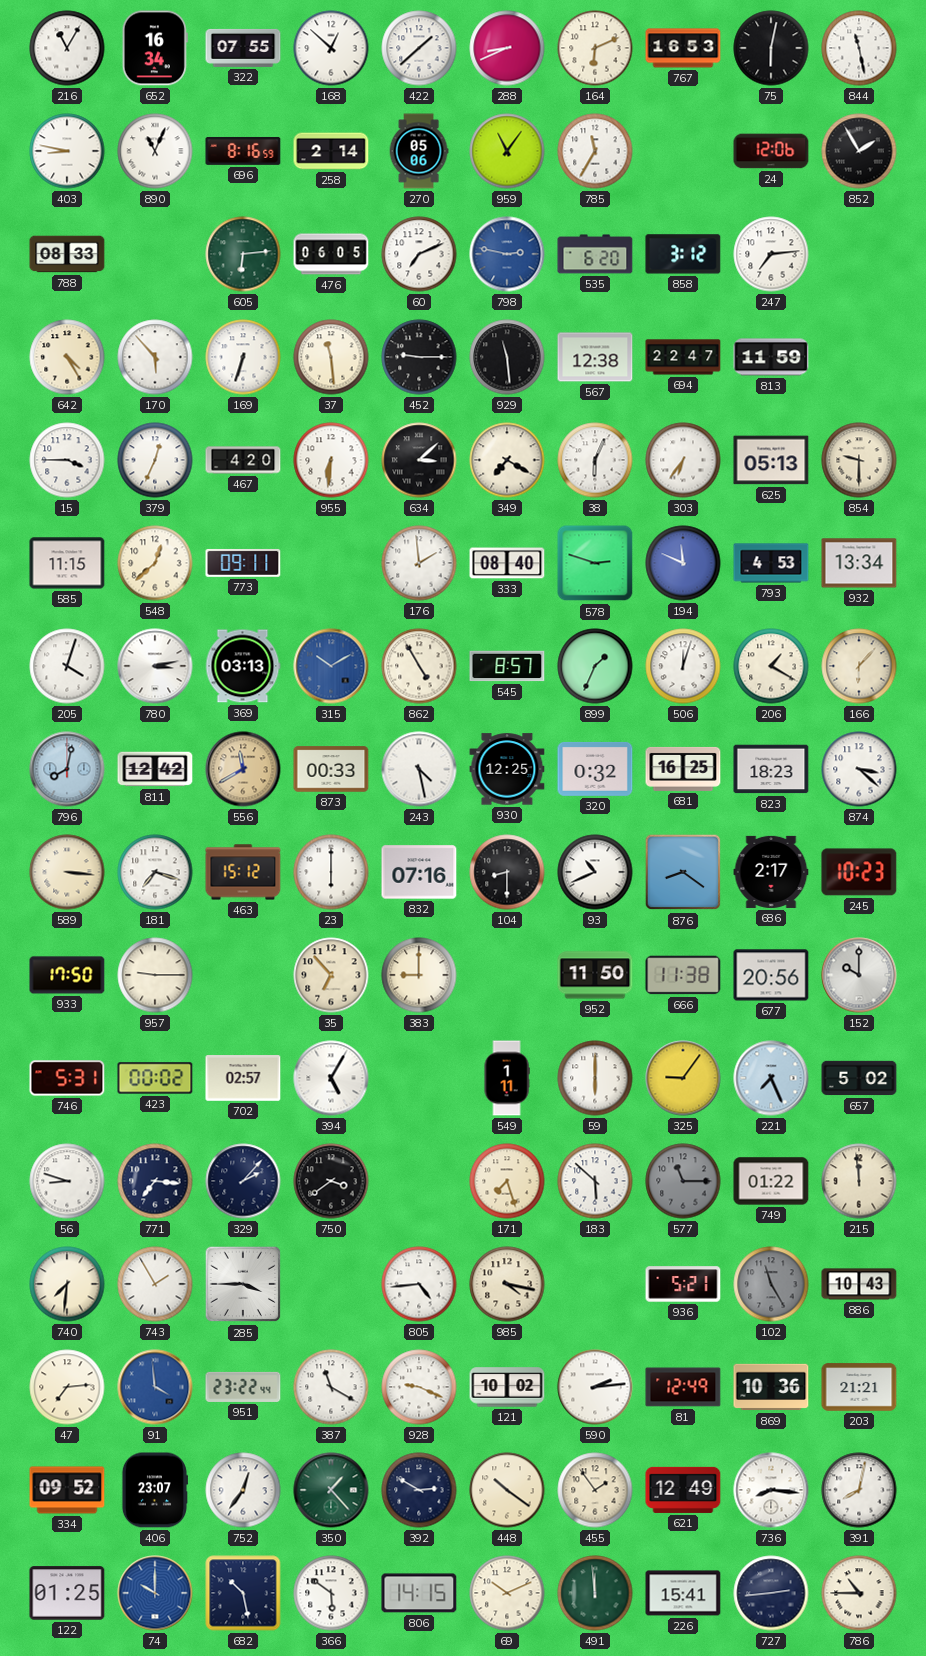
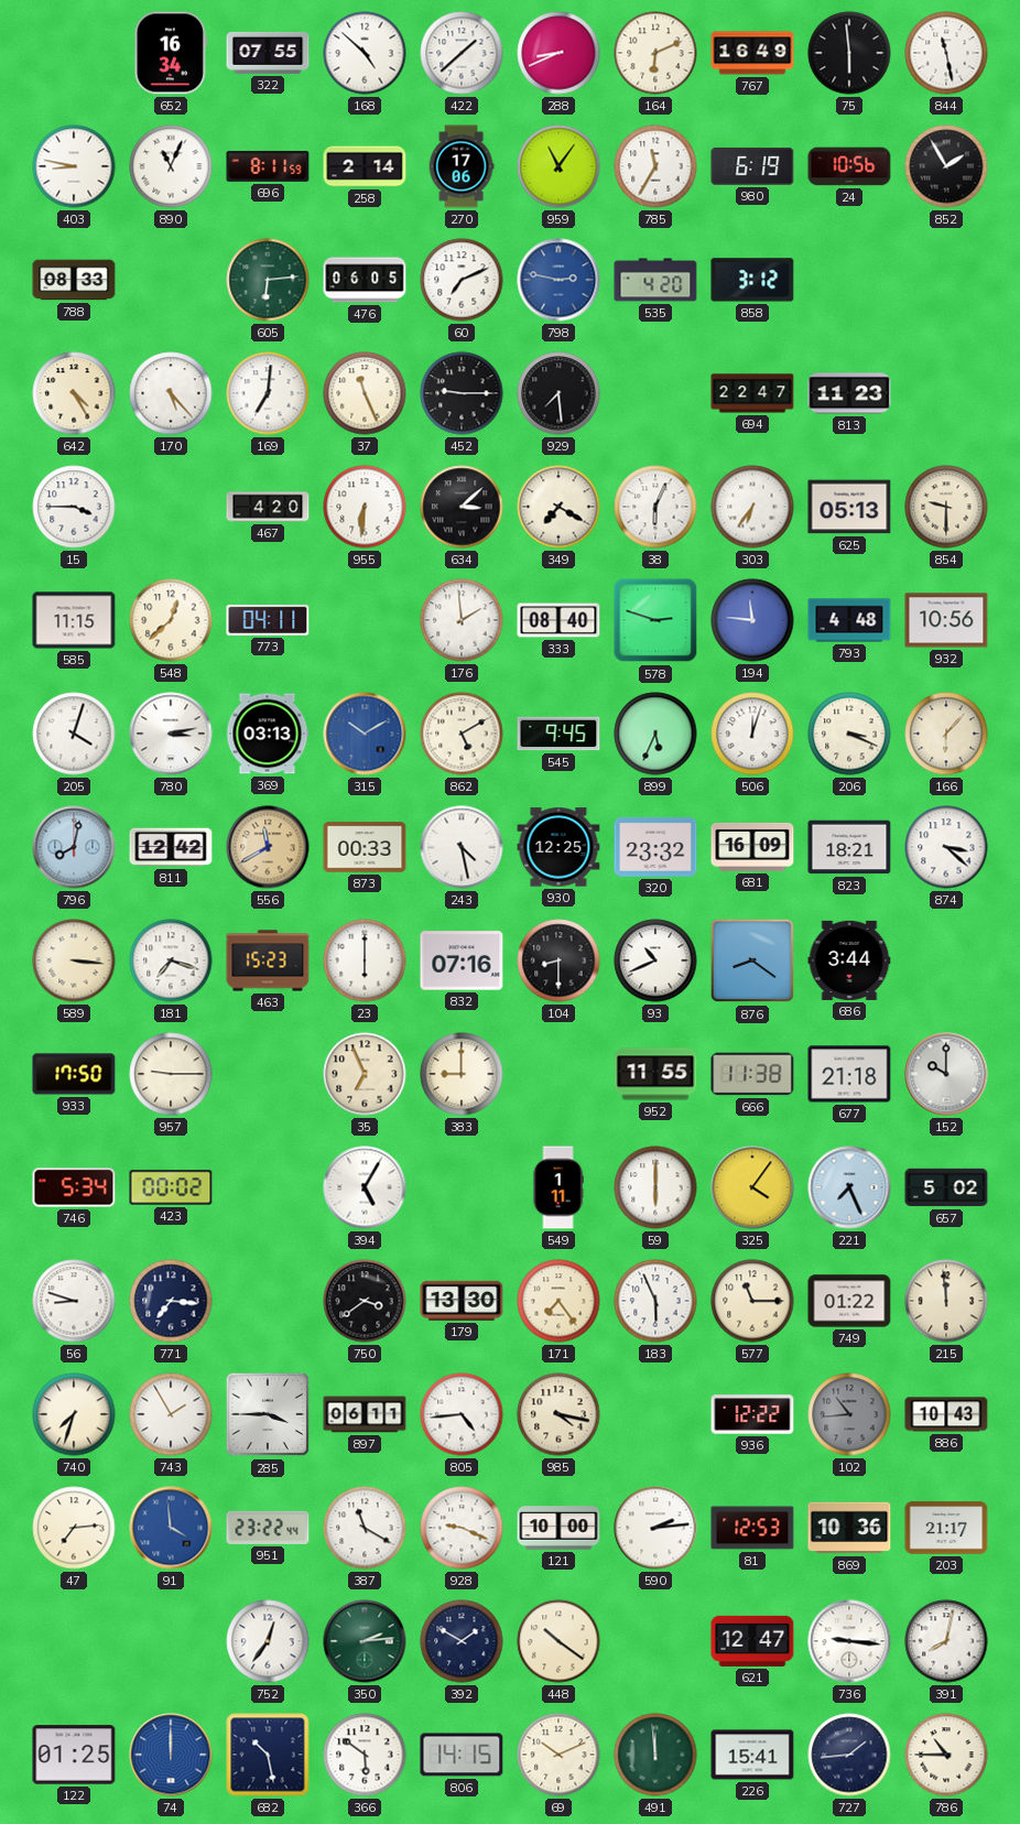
216: 11:05 -> none (67, 48)
168: 12:52 -> 4:52 (365, 53)
767: 16:53 -> 16:49 (752, 53)
75: 6:02 -> 5:59 (849, 53)
696: 8:16 -> 8:11 (268, 166)
270: 05:06 -> 17:06 (462, 166)
980: none -> 6:19 (752, 166)
24: 12:06 -> 10:56 (849, 166)
535: 6:20 -> 4:20 (655, 280)
247: 7:14 -> none (771, 254)
170: 5:53 -> 5:23 (171, 393)
169: 6:33 -> 7:01 (268, 393)
37: 11:29 -> 11:26 (365, 393)
929: 11:29 -> 7:29 (558, 393)
567: 12:38 -> none (595, 357)
813: 11:59 -> 11:23 (849, 393)
379: 12:34 -> none (155, 460)
773: 09:11 -> 04:11 (268, 620)
194: 11:49 -> 11:46 (752, 620)
793: 4:53 -> 4:48 (849, 620)
932: 13:34 -> 10:56 (946, 620)
862: 4:55 -> 5:10 (462, 734)
545: 8:57 -> 9:45 (558, 734)
899: 1:34 -> 5:34 (655, 734)
206: 1:20 -> 3:19 (849, 734)
320: 0:32 -> 23:32 (655, 847)
681: 16:25 -> 16:09 (752, 847)
823: 18:23 -> 18:21 (849, 847)
463: 15:12 -> 15:23 (268, 960)
686: 2:17 -> 3:44 (849, 960)
245: 10:23 -> none (859, 872)
35: 6:53 -> 6:56 (365, 1074)
952: 11:50 -> 11:55 (655, 1074)
677: 20:56 -> 21:18 (849, 1074)
746: 5:31 -> 5:34 (74, 1187)
702: 02:57 -> none (243, 1078)
325: 9:06 -> 4:06 (752, 1187)
329: 2:07 -> none (243, 1181)
179: none -> 13:30 (462, 1301)
171: 7:27 -> 7:24 (558, 1301)
183: 5:52 -> 5:56 (655, 1301)
577 dial: grey -> cream (752, 1301)
740: 7:31 -> 7:33 (74, 1414)
897: none -> 06:11 (365, 1414)
936: 5:21 -> 12:22 (752, 1414)
102: 11:25 -> 10:44 (849, 1414)
121: 10:02 -> 10:00 (558, 1528)
81: 12:49 -> 12:53 (752, 1528)
203: 21:21 -> 21:17 (946, 1528)
334: 09:52 -> none (67, 1490)
406: 23:07 -> none (154, 1490)
350: 1:23 -> 2:14 (365, 1641)
392: 2:50 -> 1:50 (462, 1641)
455: 1:54 -> none (595, 1490)
621: 12:49 -> 12:47 (752, 1641)
736: 8:16 -> 9:16 (849, 1641)
74: 10:00 -> 12:00 (171, 1755)
727: 2:44 -> 1:44 (849, 1755)
